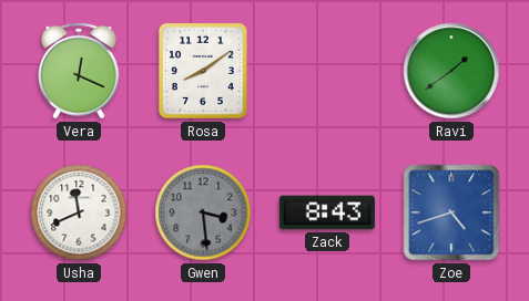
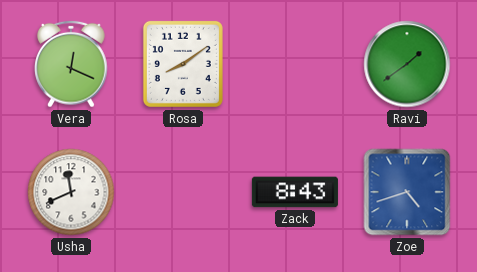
Gwen: 3:29 -> none (203, 212)
